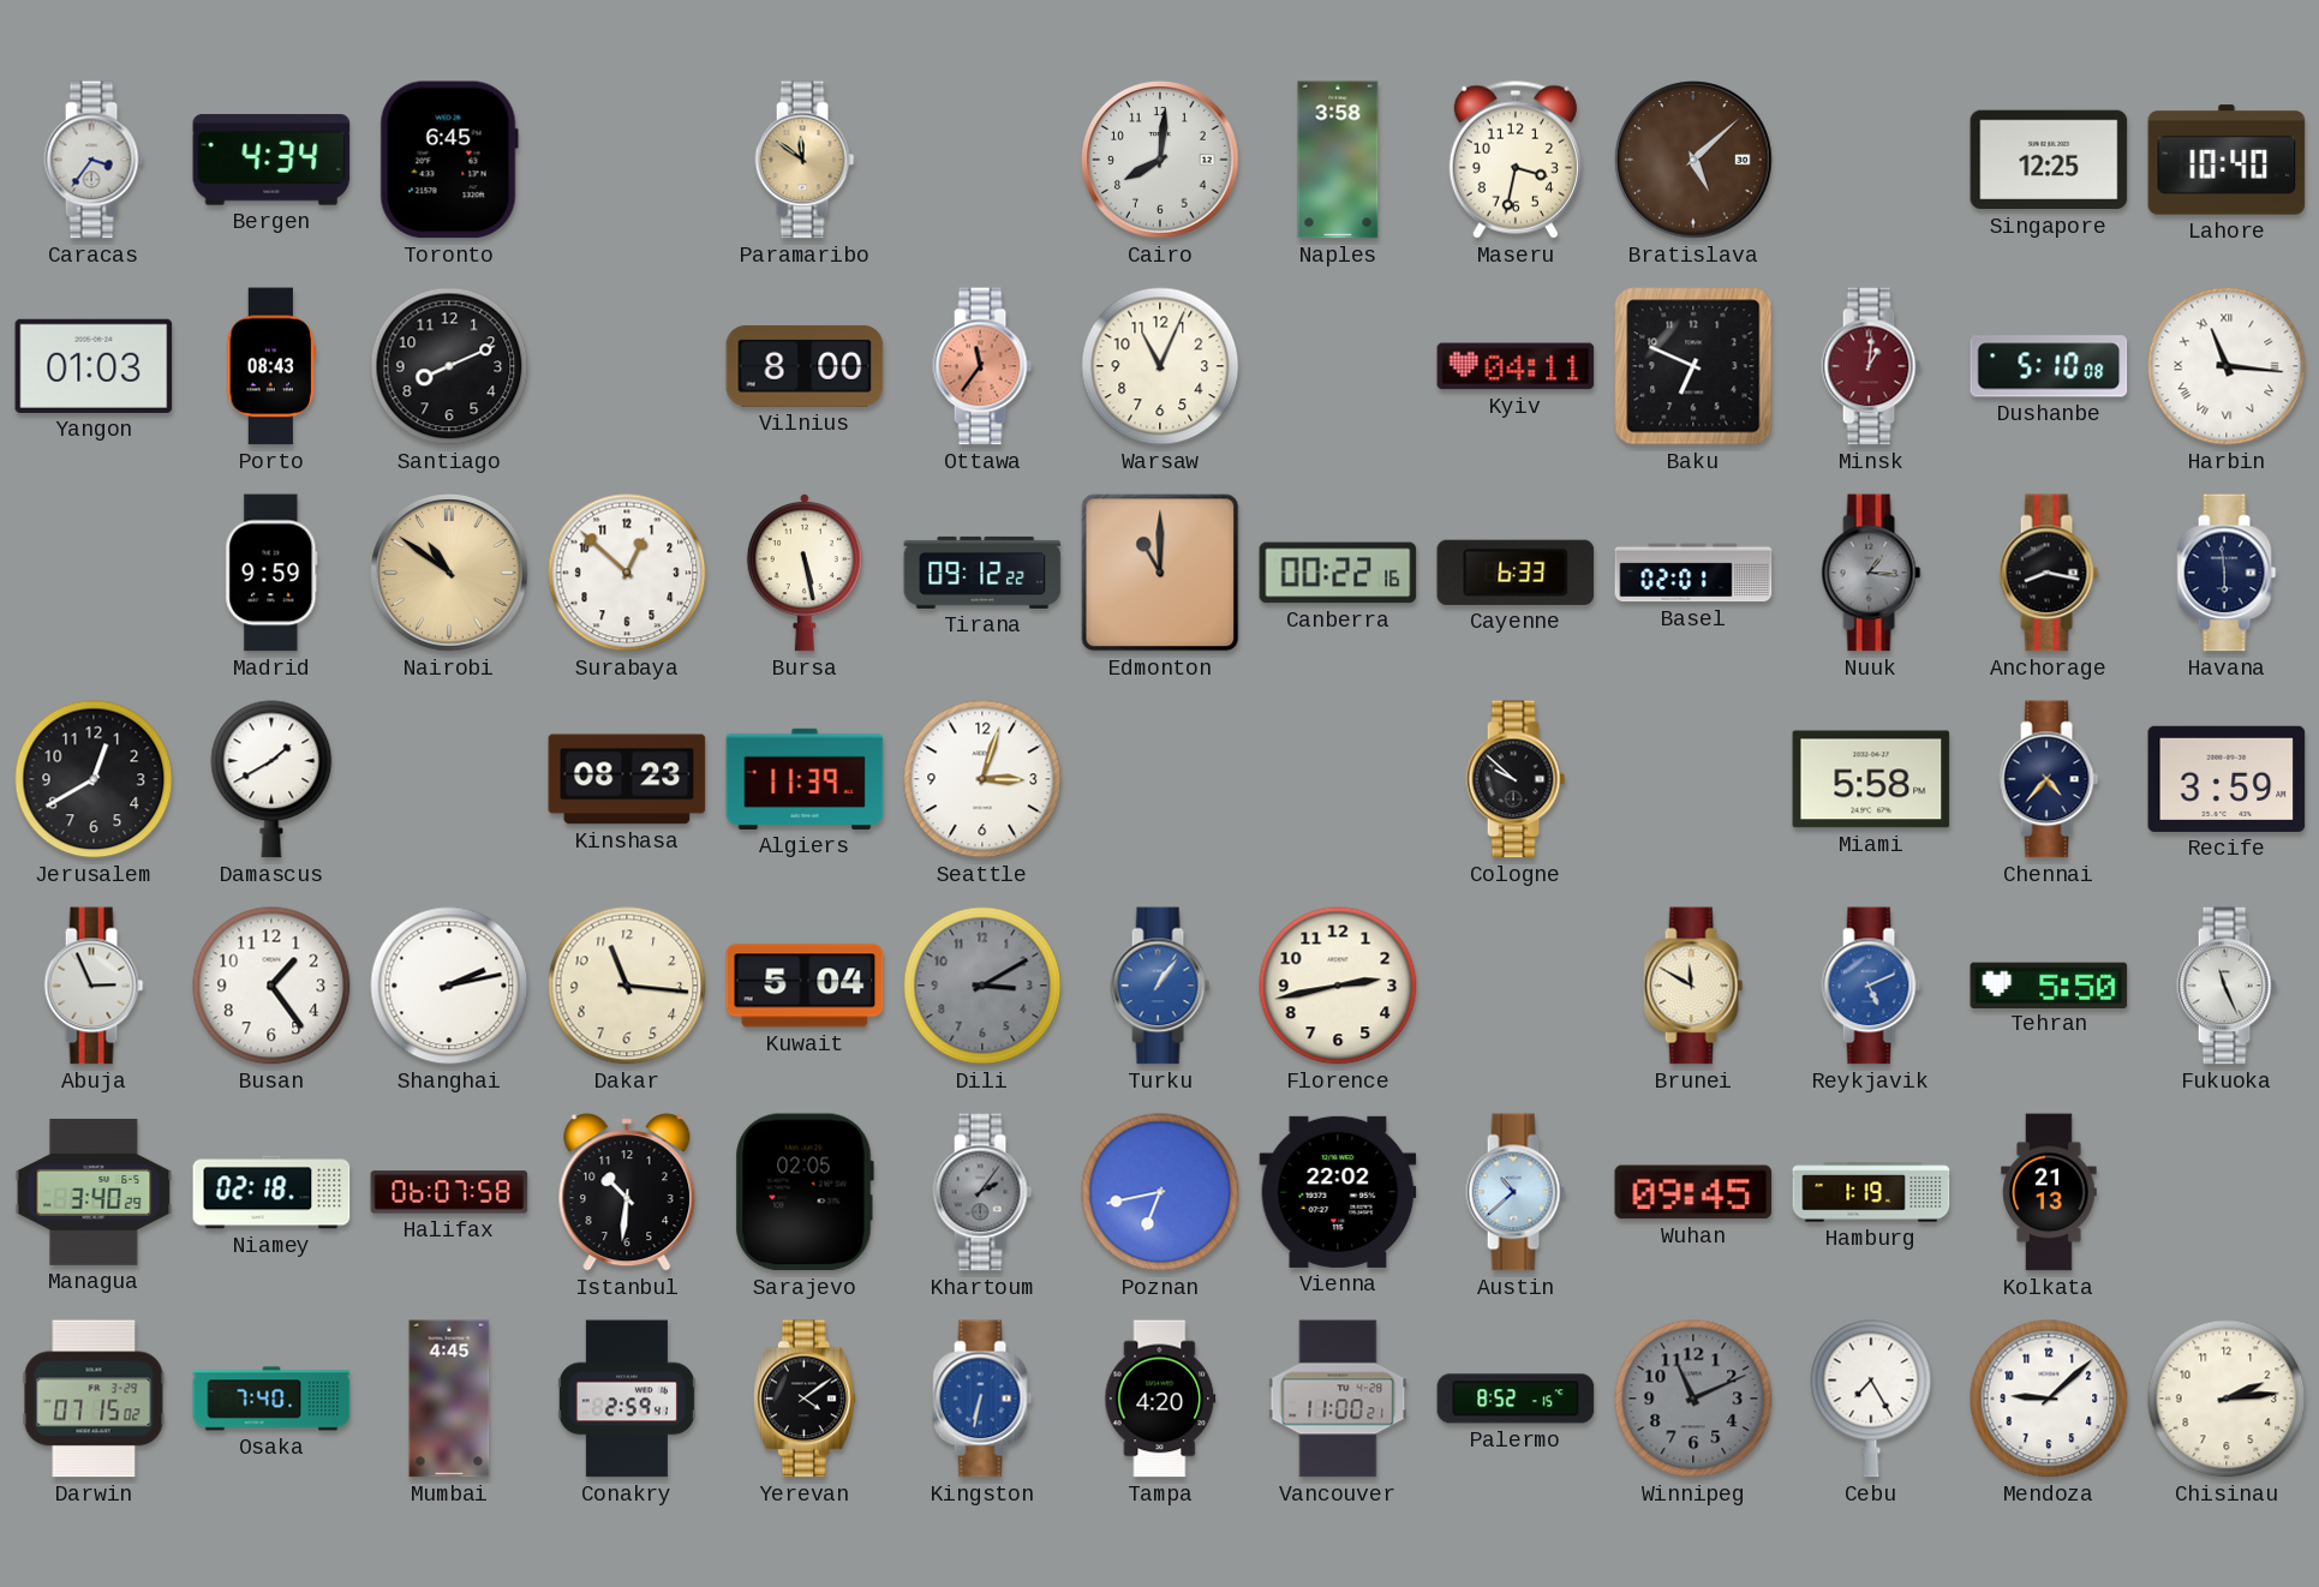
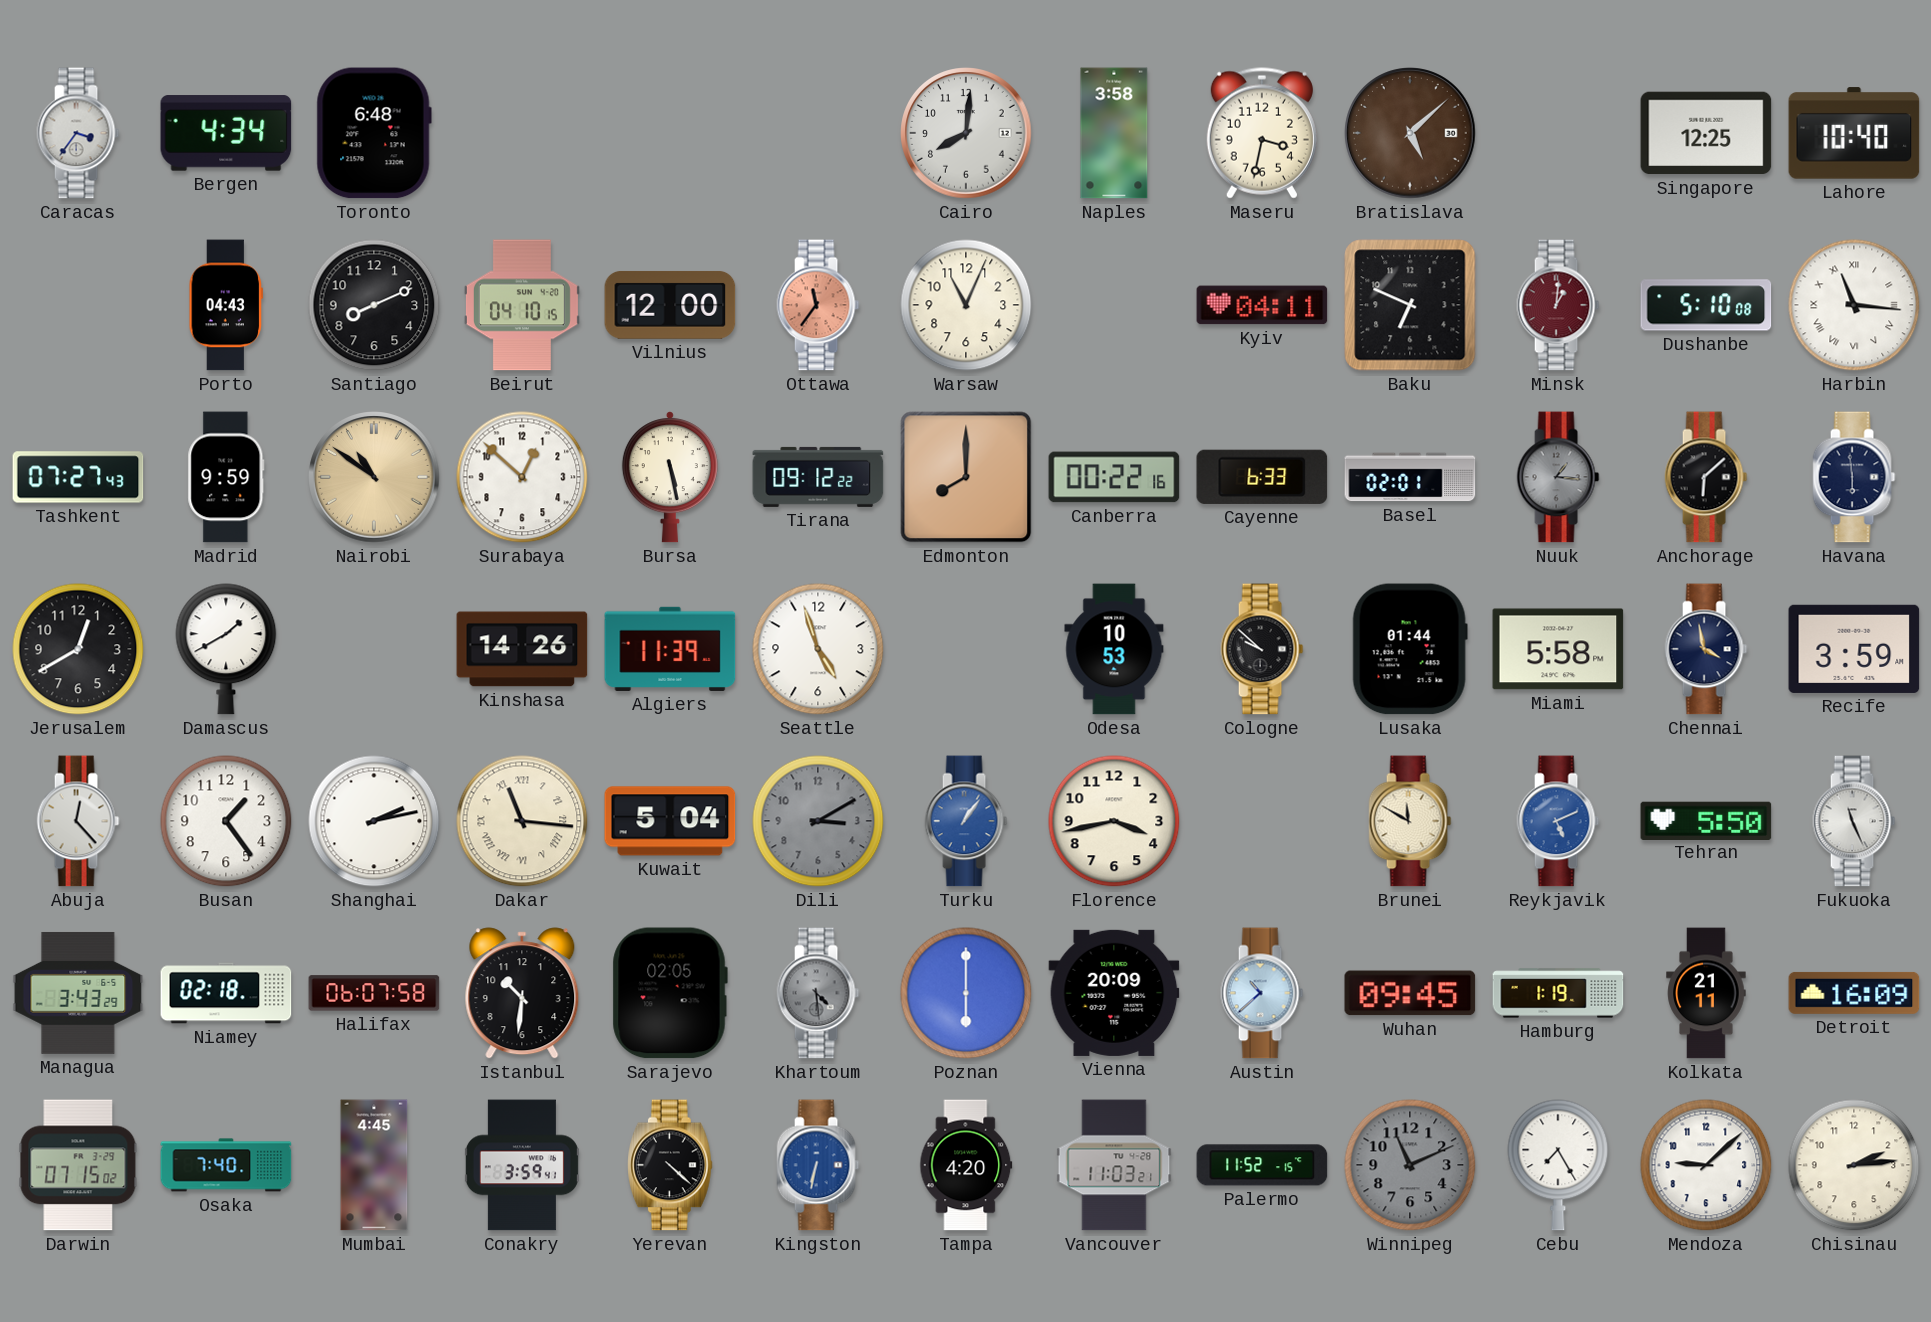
Toronto: 6:45 -> 6:48 (374, 133)
Paramaribo: 11:51 -> none (805, 160)
Yangon: 01:03 -> none (94, 366)
Porto: 08:43 -> 04:43 (226, 305)
Beirut: none -> 04:10 (522, 305)
Vilnius: 8:00 -> 12:00 (670, 305)
Tashkent: none -> 07:27 (78, 477)
Edmonton: 11:00 -> 8:00 (966, 477)
Anchorage: 8:17 -> 6:08 (1706, 477)
Kinshasa: 08:23 -> 14:26 (522, 649)
Seattle: 3:03 -> 4:57 (818, 649)
Odesa: none -> 10:53 (1114, 649)
Lusaka: none -> 01:44 (1410, 649)
Chennai: 4:37 -> 3:58 (1706, 649)
Abuja: 2:56 -> 12:23 (78, 821)
Dakar numerals: Arabic -> Roman (522, 821)
Florence: 2:43 -> 3:43 (1114, 821)
Managua: 3:40 -> 3:43 (78, 993)
Khartoum: 2:06 -> 4:29 (818, 993)
Poznan: 6:43 -> 6:00 (966, 993)
Vienna: 22:02 -> 20:09 (1114, 993)
Kolkata: 21:13 -> 21:11 (1706, 993)
Detroit: none -> 16:09 (1854, 993)
Conakry: 2:59 -> 3:59 (522, 1165)
Yerevan: 4:09 -> 4:22 (671, 1165)
Vancouver: 11:00 -> 11:03 (1114, 1165)
Palermo: 8:52 -> 11:52 (1262, 1165)
